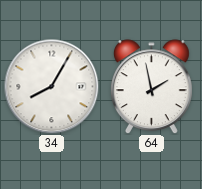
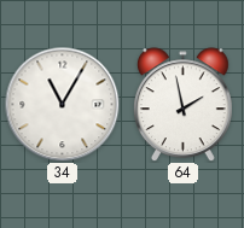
34: 8:05 -> 11:05 (62, 104)
